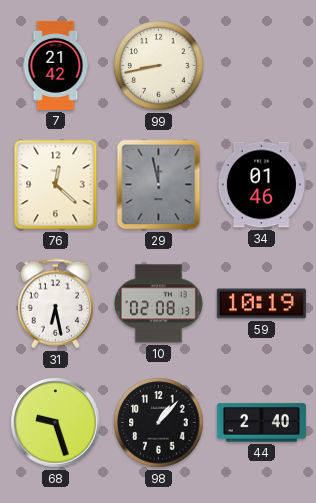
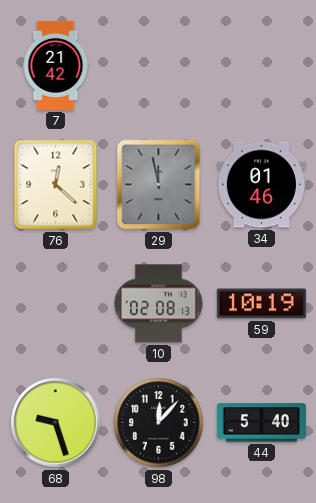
99: 8:43 -> none (159, 66)
31: 6:28 -> none (56, 304)
98: 1:07 -> 12:07 (159, 423)
44: 2:40 -> 5:40 (261, 423)
